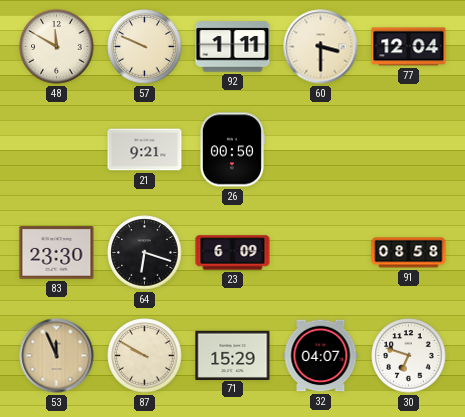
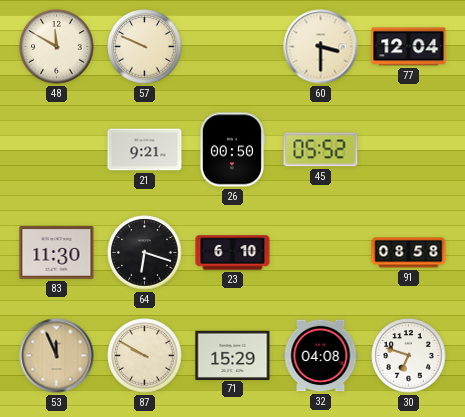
92: 1:11 -> none (233, 47)
45: none -> 05:52 (321, 150)
83: 23:30 -> 11:30 (57, 253)
23: 6:09 -> 6:10 (233, 253)
32: 04:07 -> 04:08 (321, 356)
